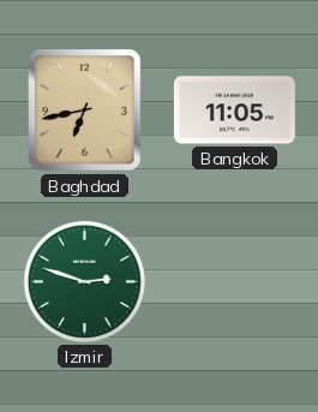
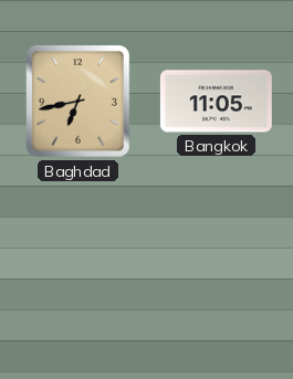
Izmir: 2:48 -> none (84, 281)
